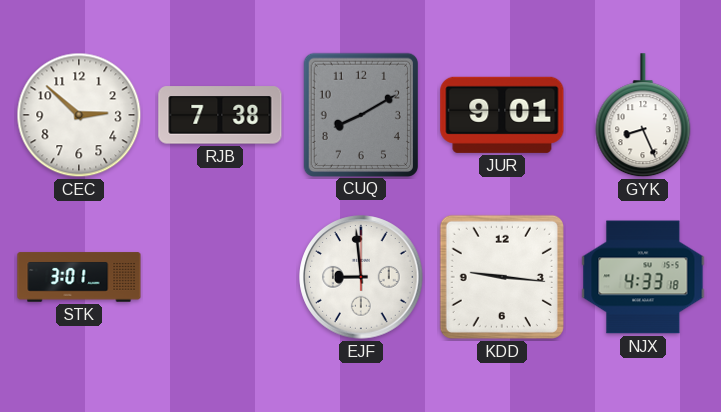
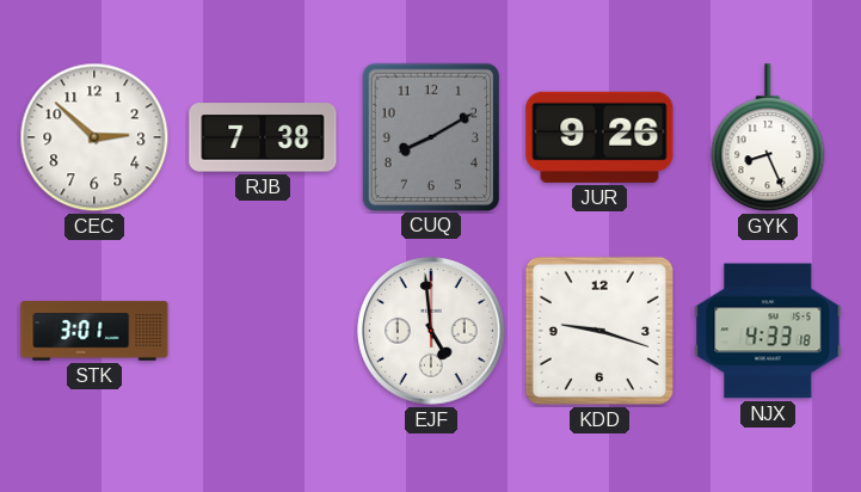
JUR: 9:01 -> 9:26 (599, 137)
EJF: 8:59 -> 4:59 (431, 331)
KDD: 9:16 -> 9:18 (599, 331)
